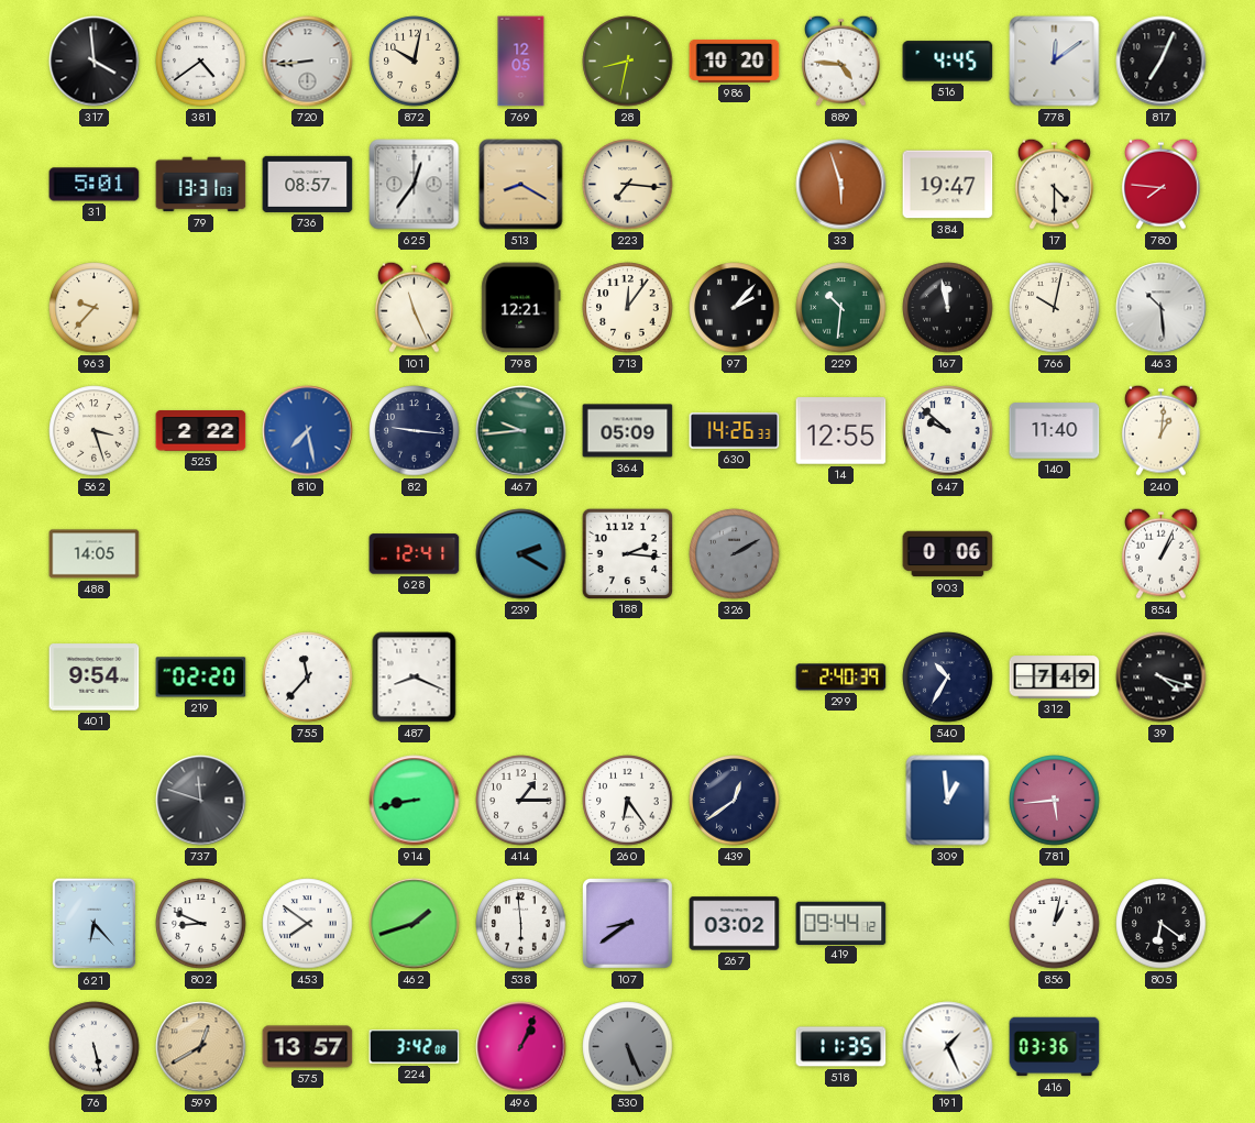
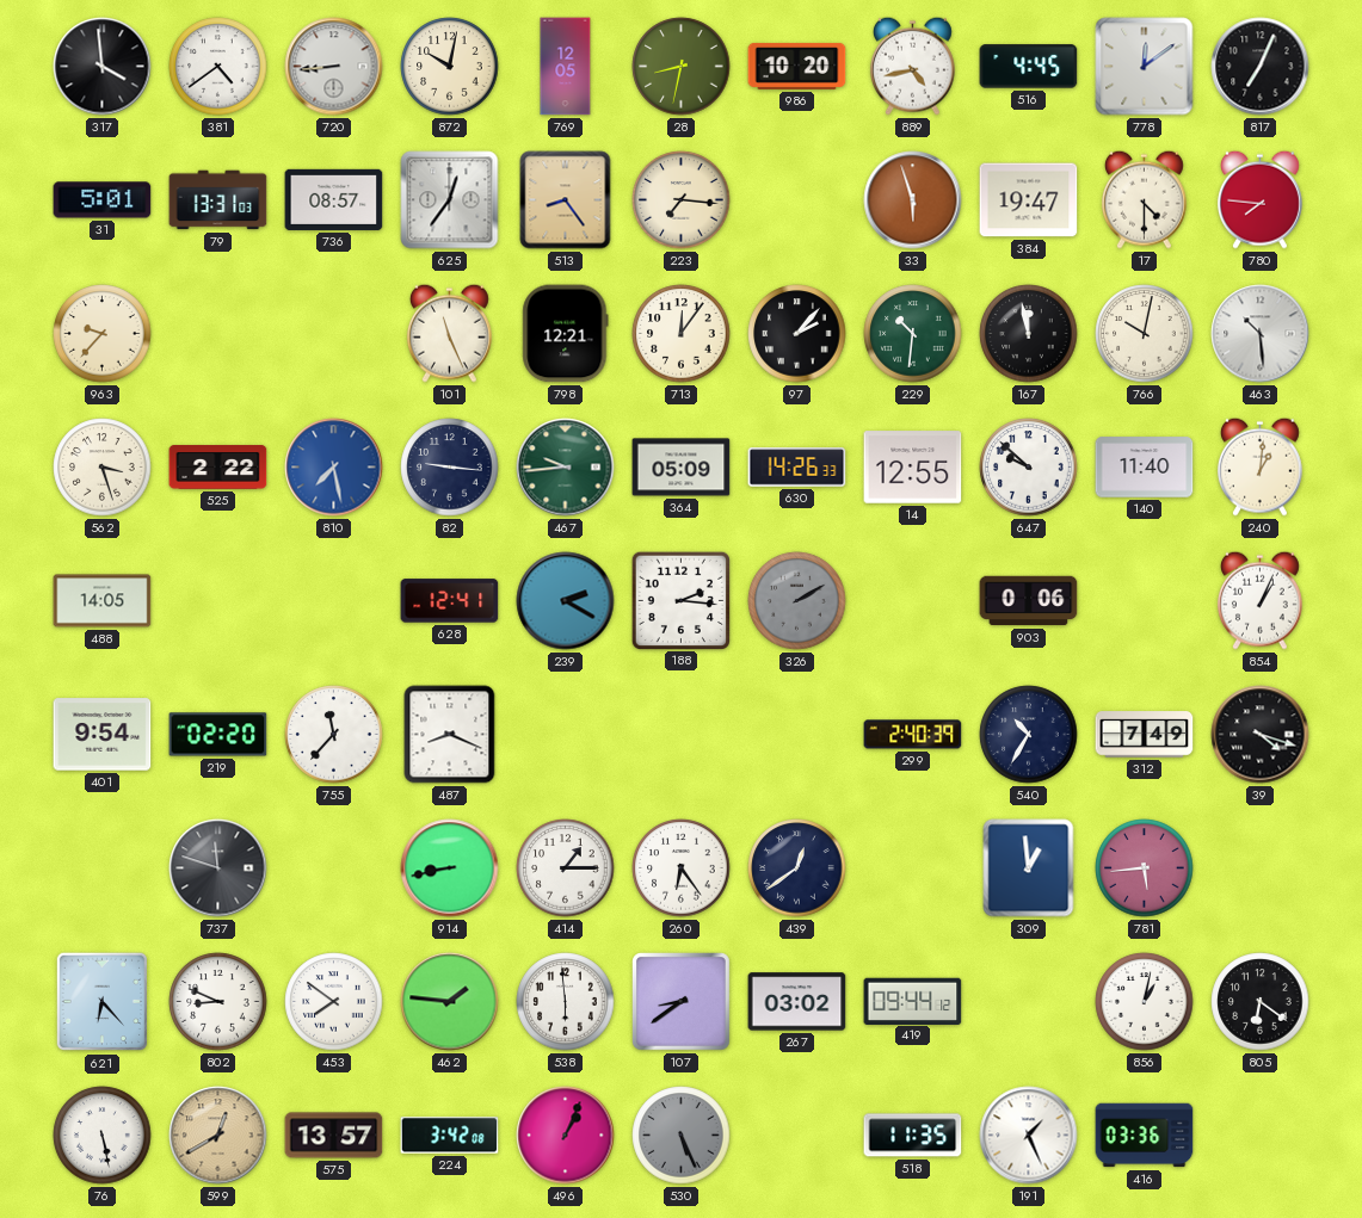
889: 4:46 -> 4:43 (912, 66)
513: 8:20 -> 8:24 (566, 200)
462: 1:42 -> 1:46 (450, 1002)
